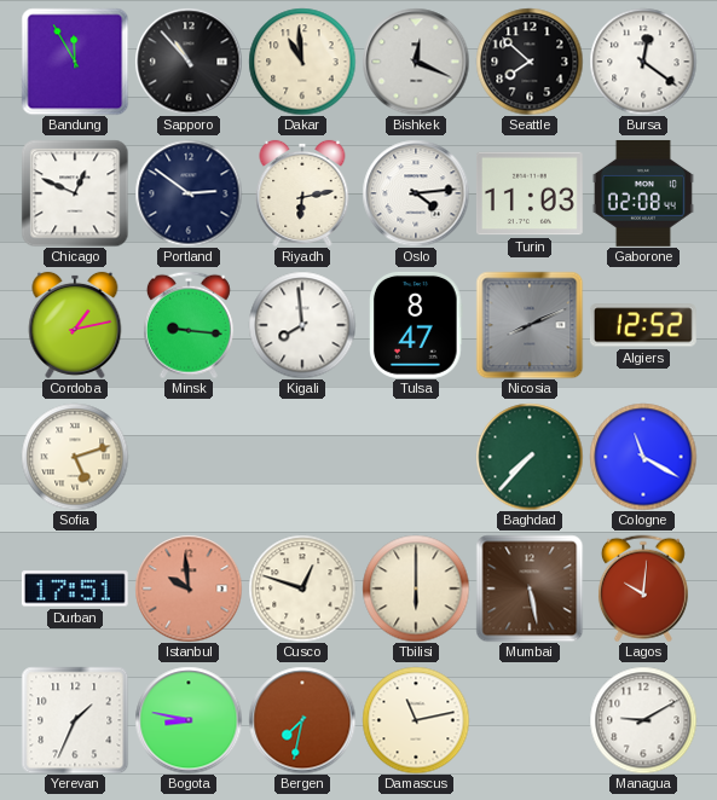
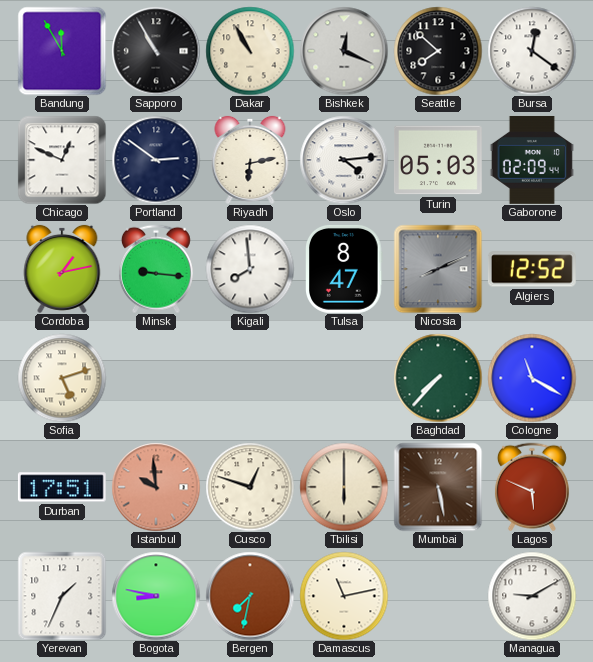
Sapporo: 10:53 -> 10:55 (156, 51)
Dakar: 10:59 -> 10:55 (250, 51)
Turin: 11:03 -> 05:03 (438, 160)
Gaborone: 02:08 -> 02:09 (532, 160)
Lagos: 10:01 -> 5:49 (532, 487)
